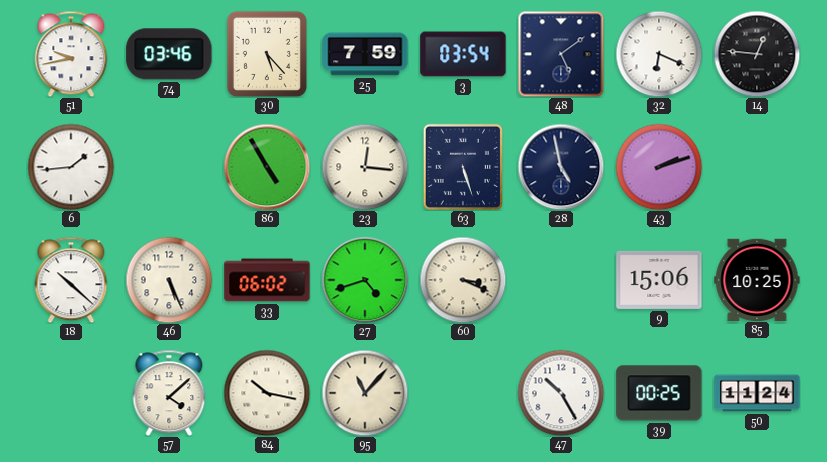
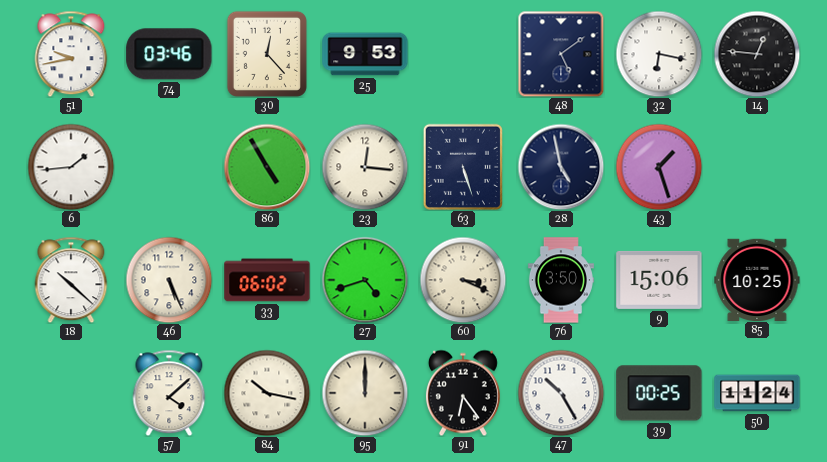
30: 5:23 -> 12:23 (267, 54)
25: 7:59 -> 9:53 (365, 54)
3: 03:54 -> none (463, 54)
32: 6:19 -> 6:17 (659, 54)
43: 2:12 -> 1:27 (659, 167)
76: none -> 3:50 (561, 280)
95: 11:07 -> 12:00 (365, 393)
91: none -> 6:24 (463, 393)
